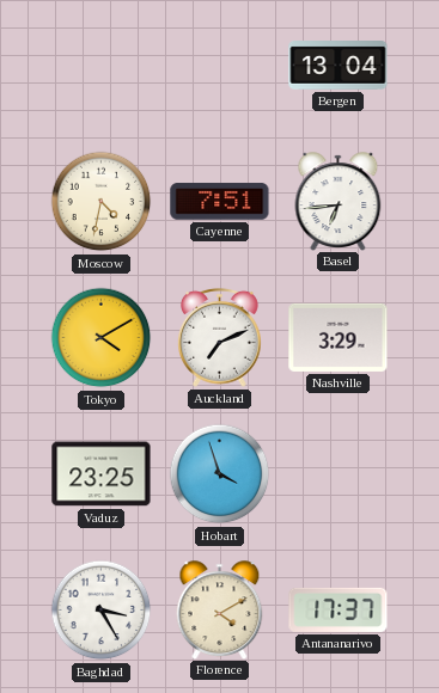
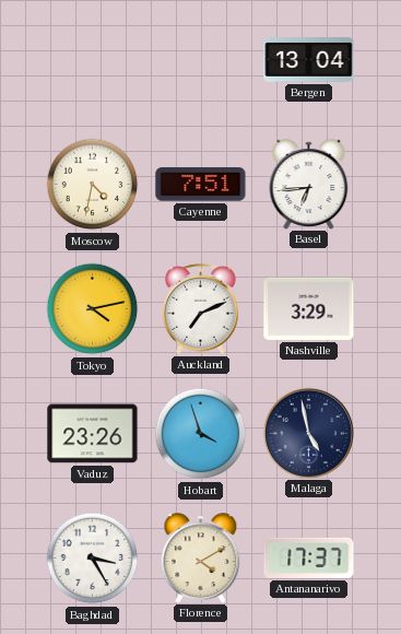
Tokyo: 4:10 -> 4:13 (93, 309)
Vaduz: 23:25 -> 23:26 (93, 434)
Malaga: none -> 4:58 (308, 433)
